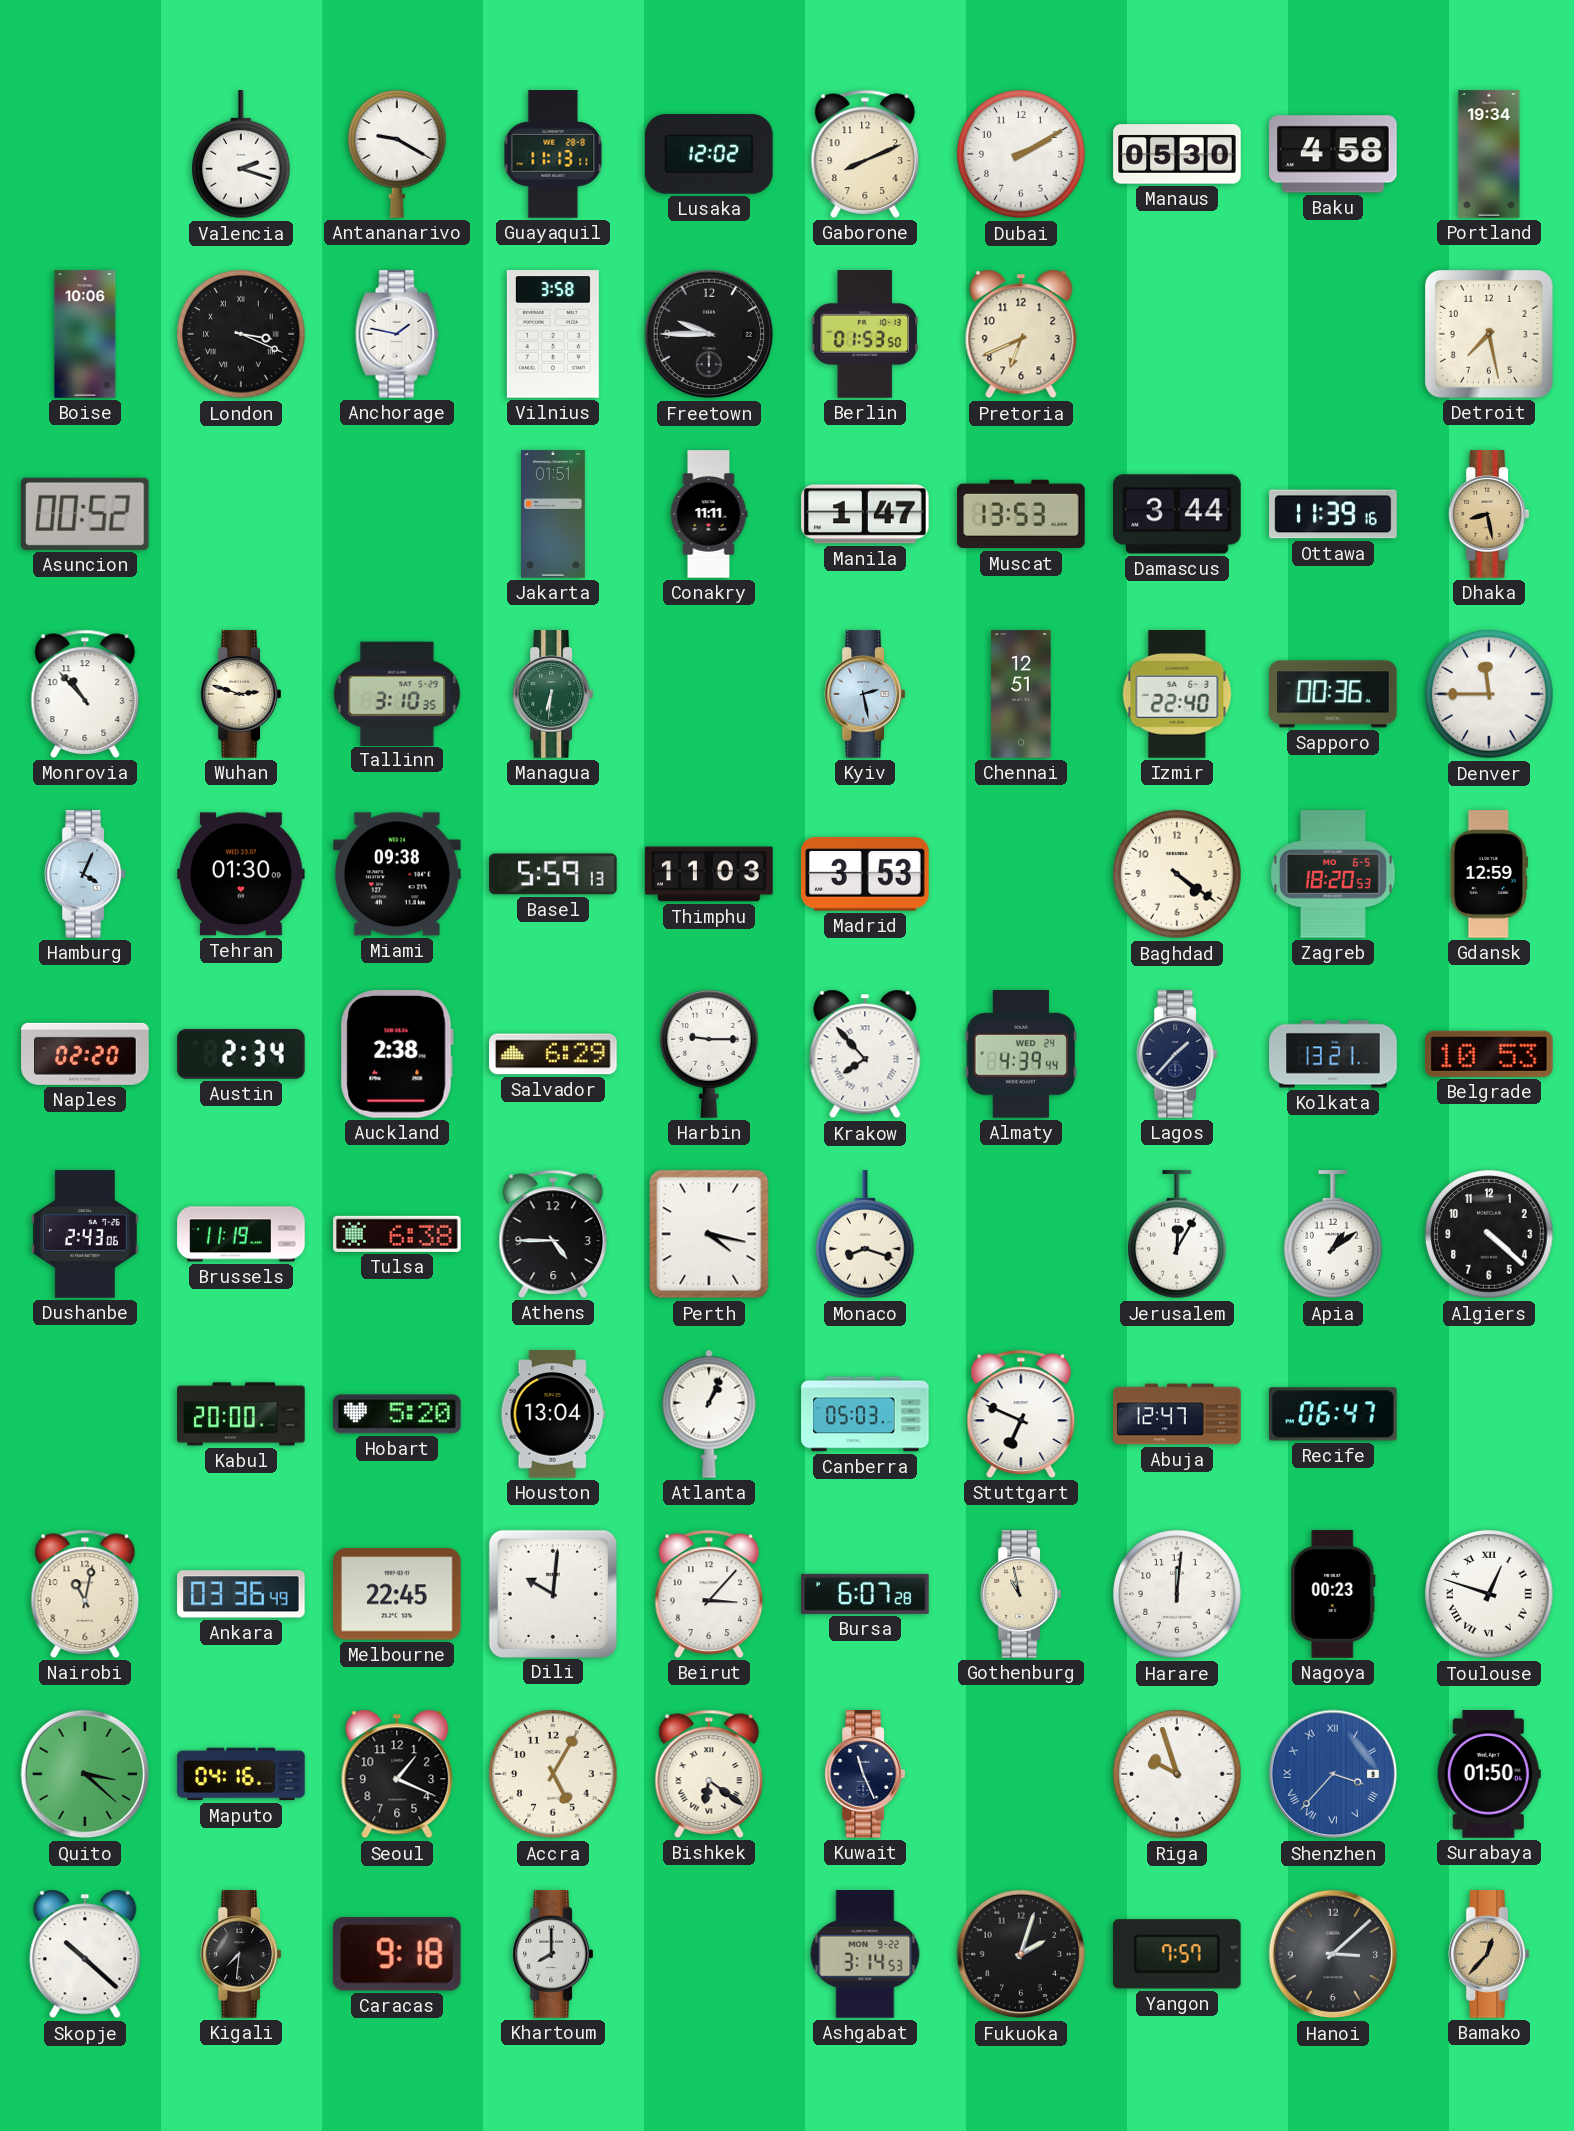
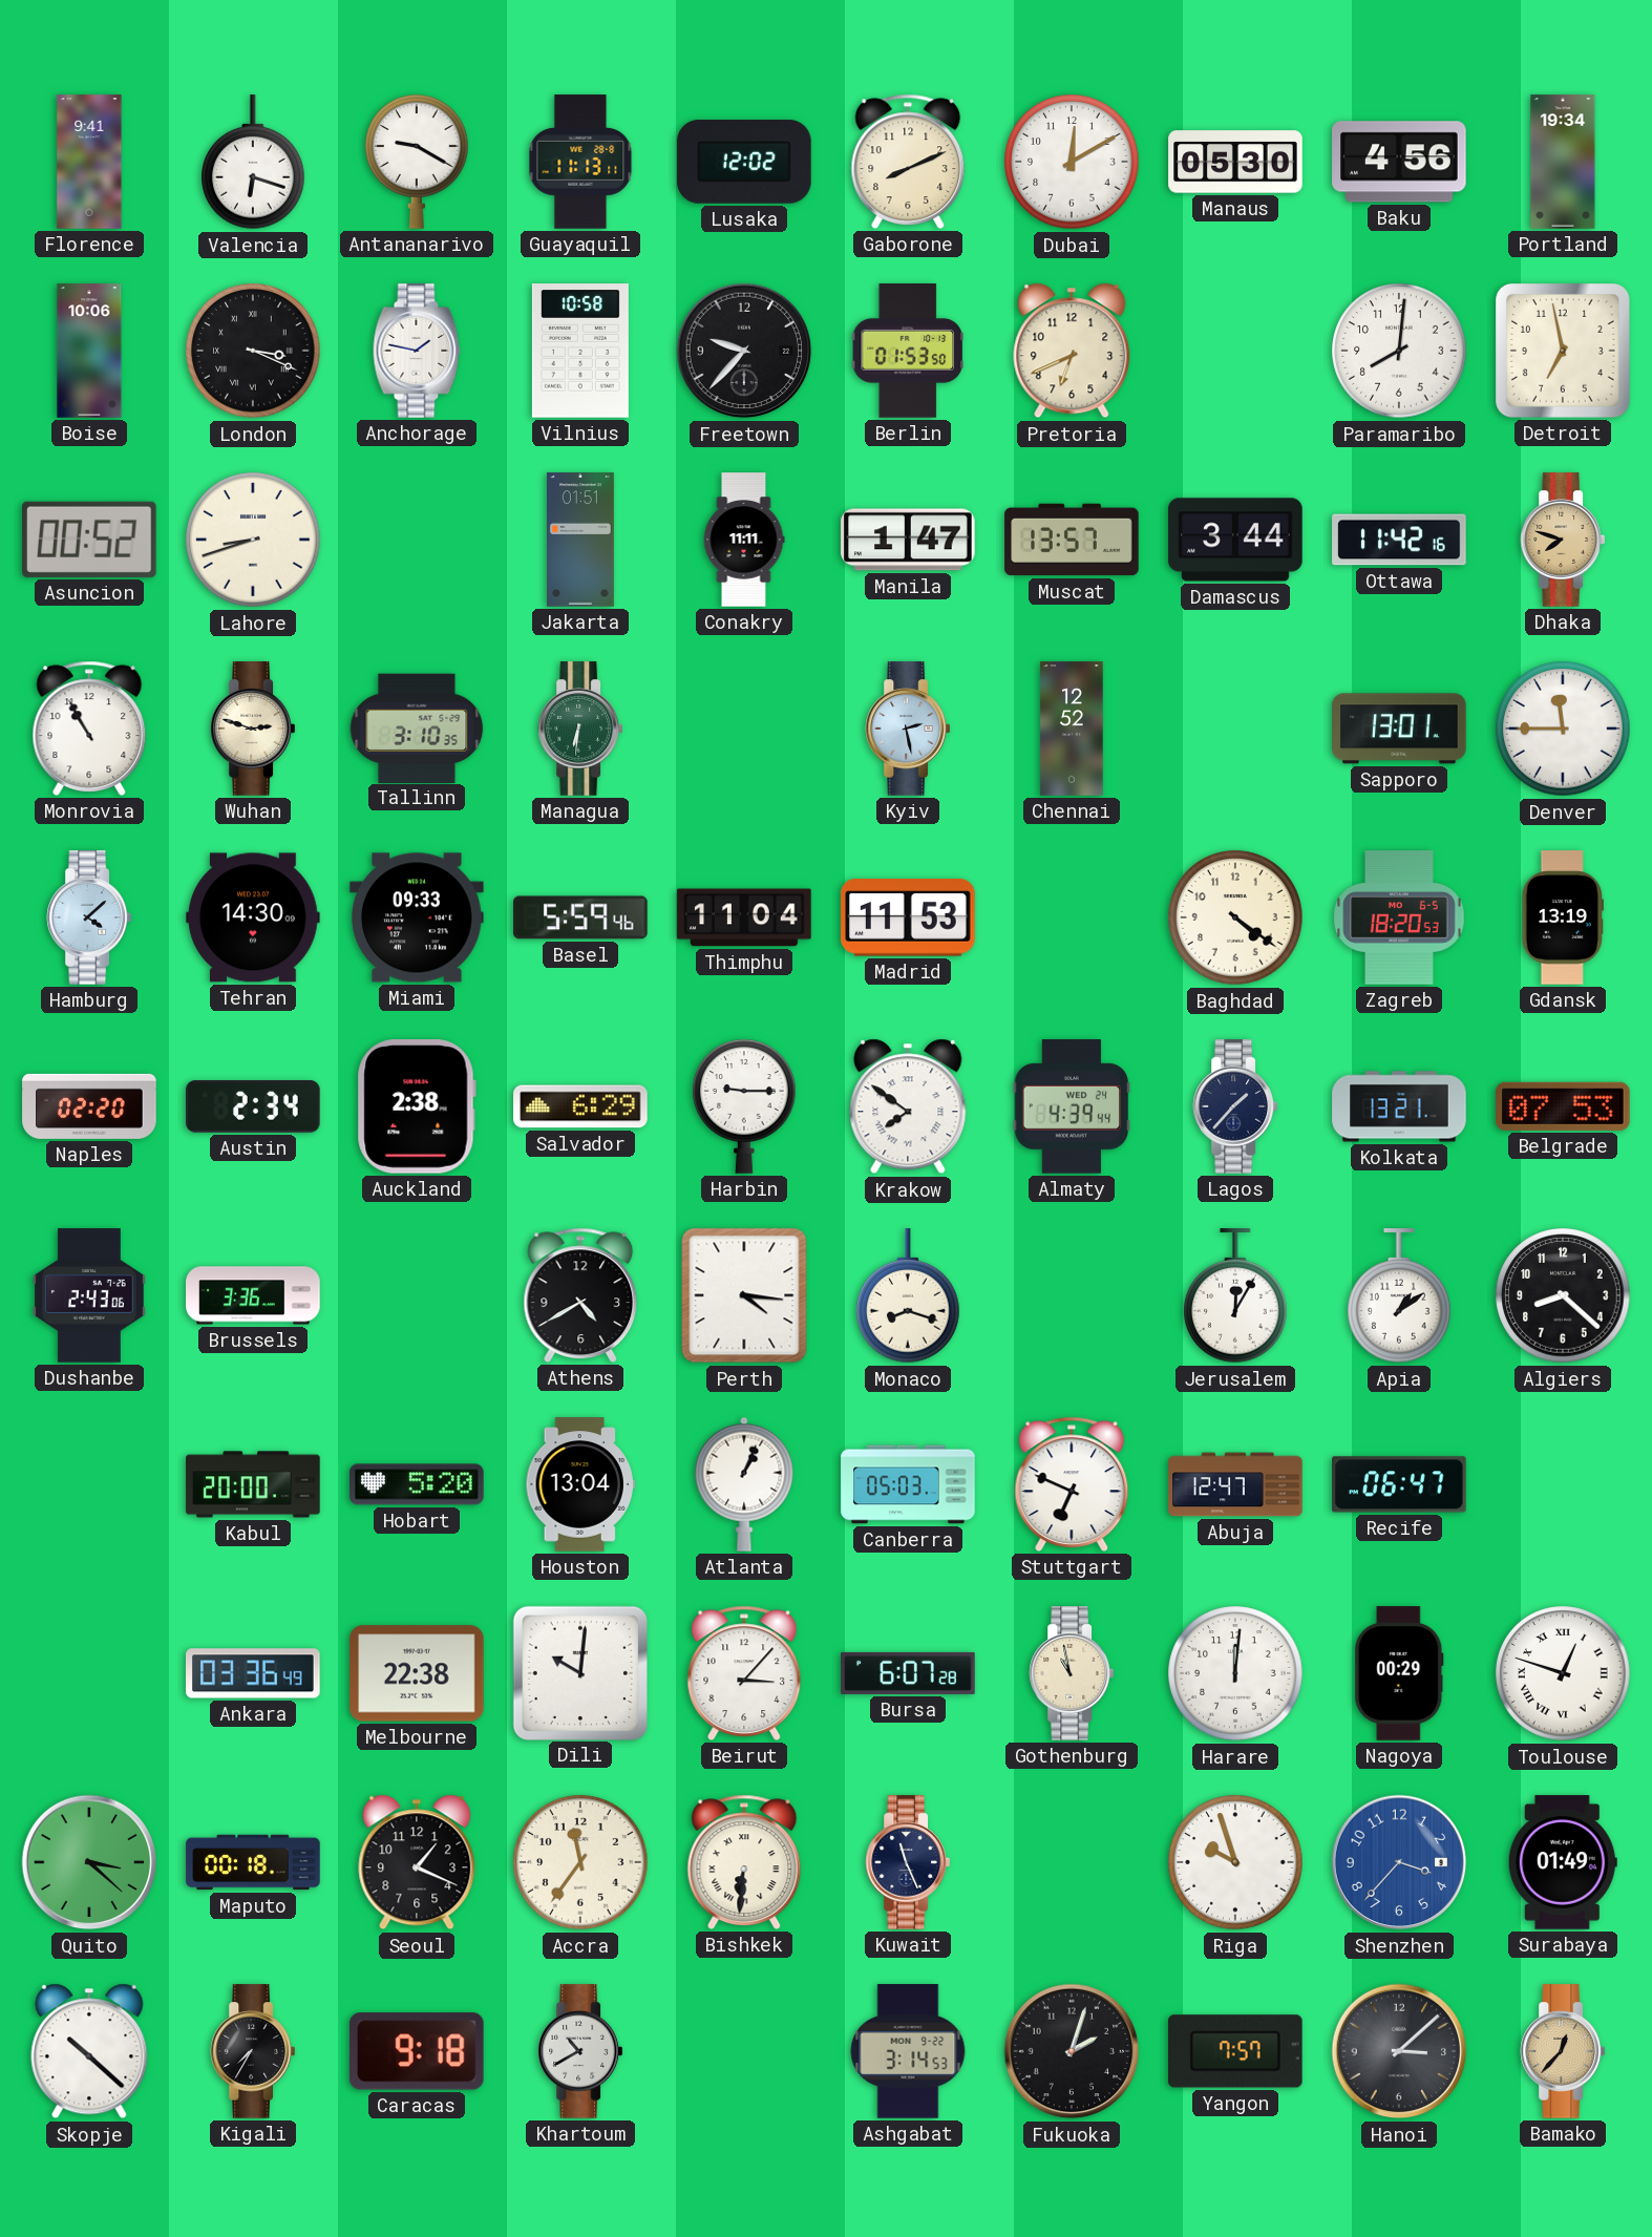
Florence: none -> 9:41 (89, 162)
Valencia: 2:18 -> 6:18 (253, 163)
Dubai: 2:10 -> 12:10 (1072, 162)
Baku: 4:58 -> 4:56 (1399, 162)
Vilnius: 3:58 -> 10:58 (580, 351)
Freetown: 9:45 -> 9:37 (744, 351)
Paramaribo: none -> 8:01 (1399, 351)
Detroit: 7:28 -> 6:58 (1564, 352)
Lahore: none -> 8:42 (253, 540)
Muscat: 13:53 -> 13:57 (1072, 540)
Ottawa: 11:39 -> 11:42 (1399, 540)
Dhaka: 8:28 -> 7:48 (1562, 540)
Monrovia: 10:53 -> 10:55 (89, 729)
Chennai: 12:51 -> 12:52 (1072, 729)
Izmir: 22:40 -> none (1177, 694)
Sapporo: 00:36 -> 13:01 (1399, 729)
Hamburg: 4:04 -> 4:08 (88, 917)
Tehran: 01:30 -> 14:30 (253, 917)
Miami: 09:38 -> 09:33 (417, 917)
Basel: 5:59:13 -> 5:59:46 (580, 917)
Thimphu: 11:03 -> 11:04 (744, 917)
Madrid: 3:53 -> 11:53 (908, 917)
Gdansk: 12:59 -> 13:19 (1563, 917)
Krakow: 7:53 -> 7:51 (908, 1106)
Belgrade: 10:53 -> 07:53 (1564, 1106)
Brussels: 11:19 -> 3:36 (253, 1295)
Tulsa: 6:38 -> none (397, 1234)
Athens: 4:45 -> 4:40 (580, 1295)
Perth: 4:17 -> 4:16 (744, 1295)
Algiers: 4:22 -> 8:22 (1563, 1295)
Nairobi: 11:02 -> none (85, 1594)
Melbourne: 22:45 -> 22:38 (417, 1673)
Nagoya: 00:23 -> 00:29 (1399, 1673)
Maputo: 04:16 -> 00:18 (253, 1862)
Accra: 5:05 -> 11:36 (580, 1862)
Bishkek: 6:21 -> 6:31 (744, 1862)
Shenzhen numerals: Roman -> Arabic (1399, 1862)
Surabaya: 01:50 -> 01:49 (1563, 1862)
Kigali: 7:31 -> 7:35 (252, 2051)
Khartoum: 8:00 -> 10:40 (579, 2051)
